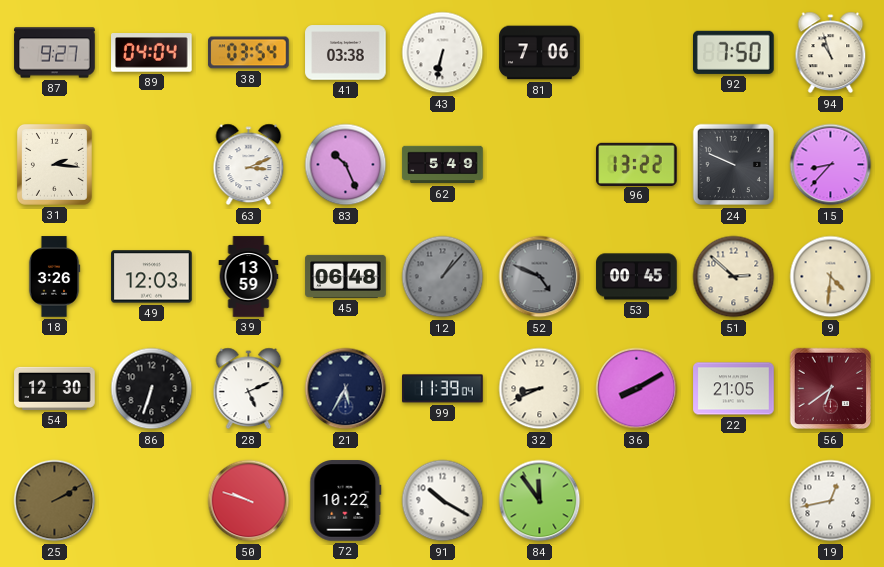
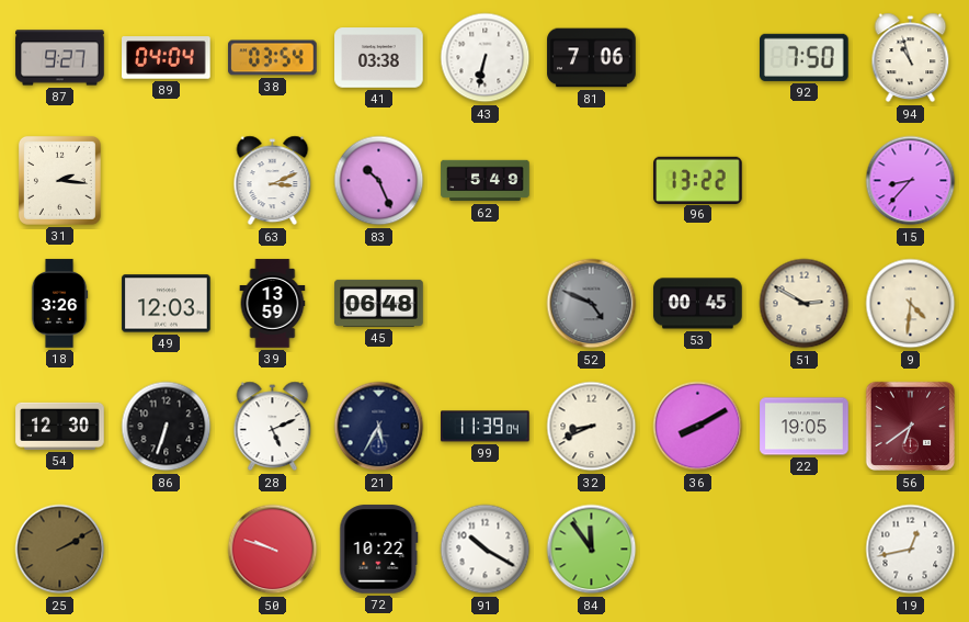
24: 9:49 -> none (734, 165)
12: 1:07 -> none (443, 277)
51: 2:52 -> 2:50 (805, 304)
22: 21:05 -> 19:05 (805, 427)
